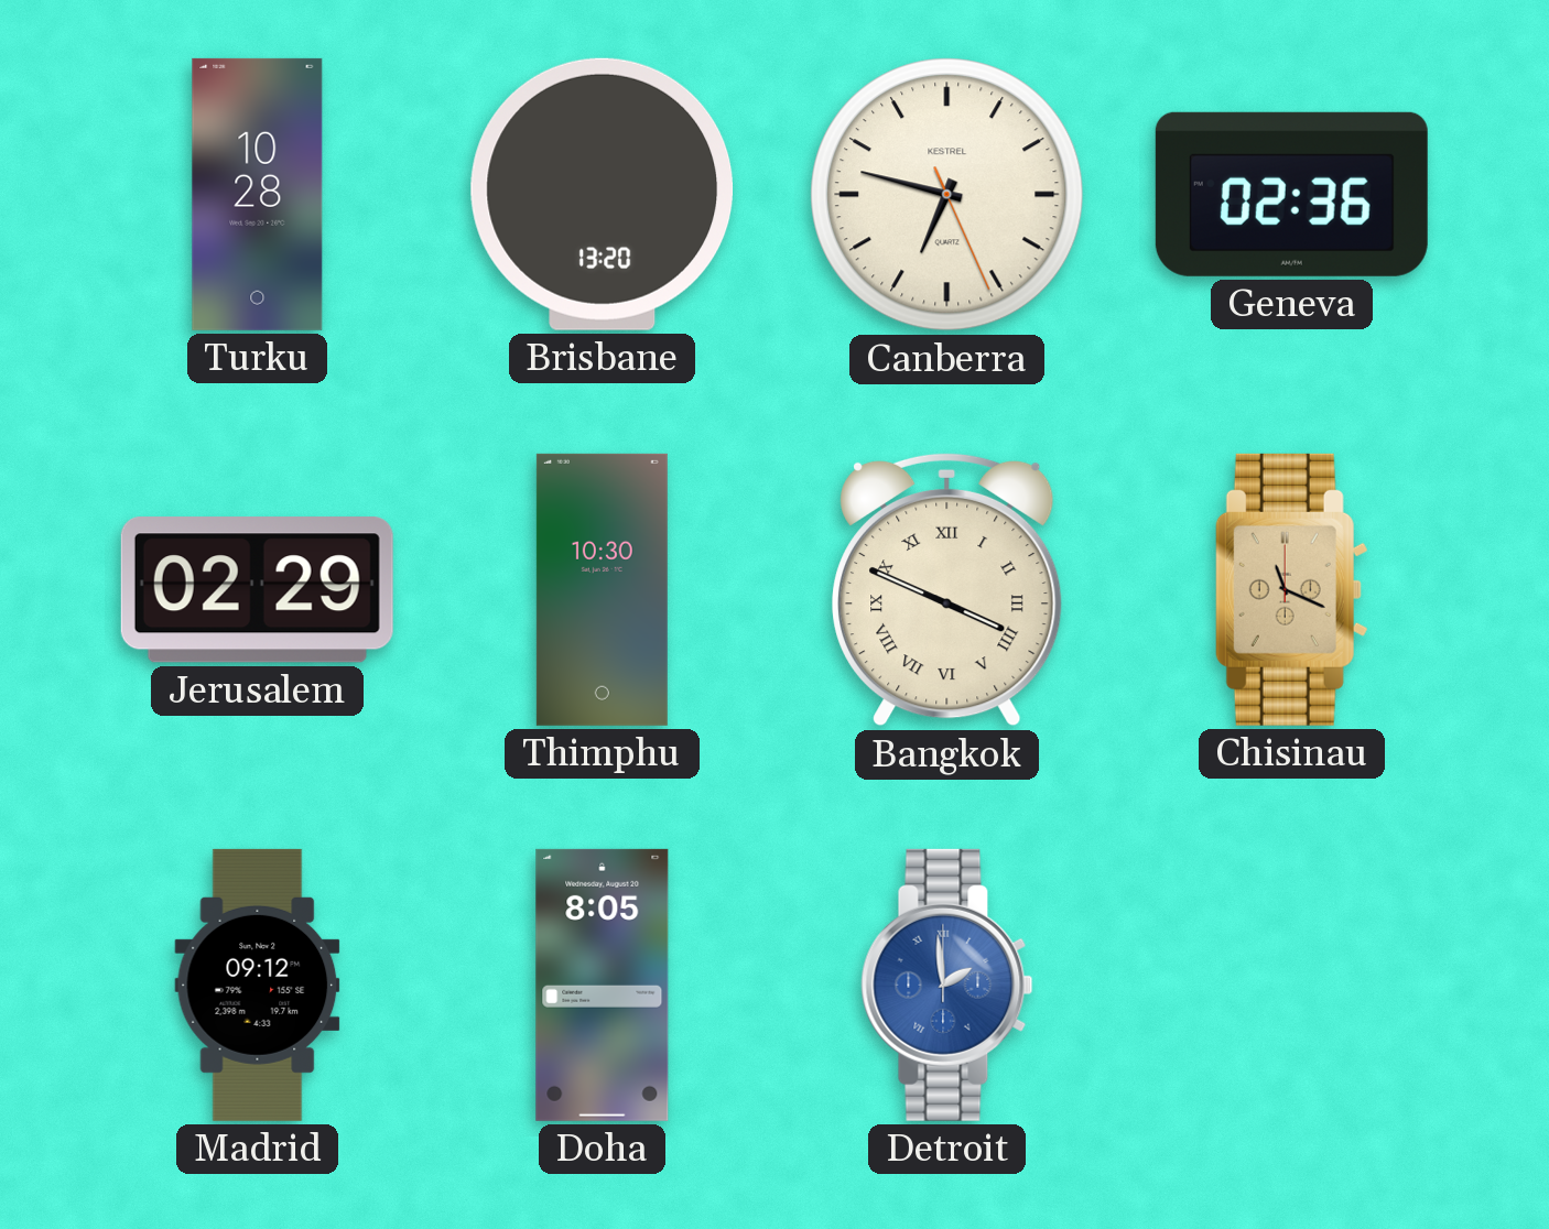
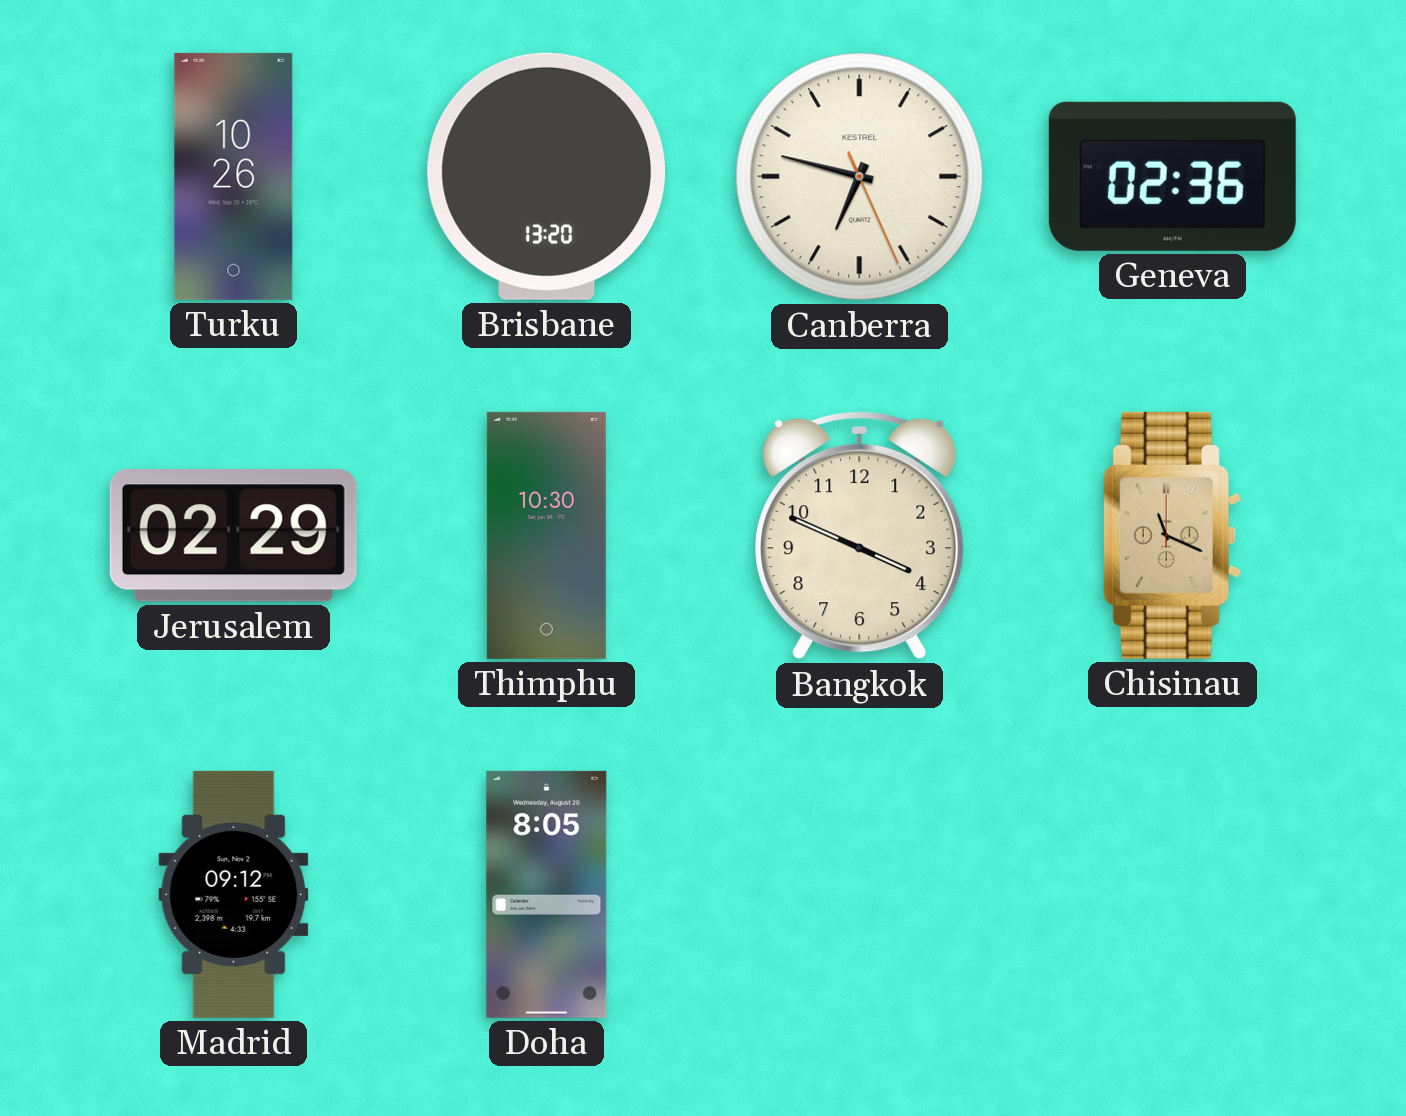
Turku: 10:28 -> 10:26 (234, 176)
Bangkok numerals: Roman -> Arabic (860, 535)
Detroit: 1:59 -> none (947, 985)
